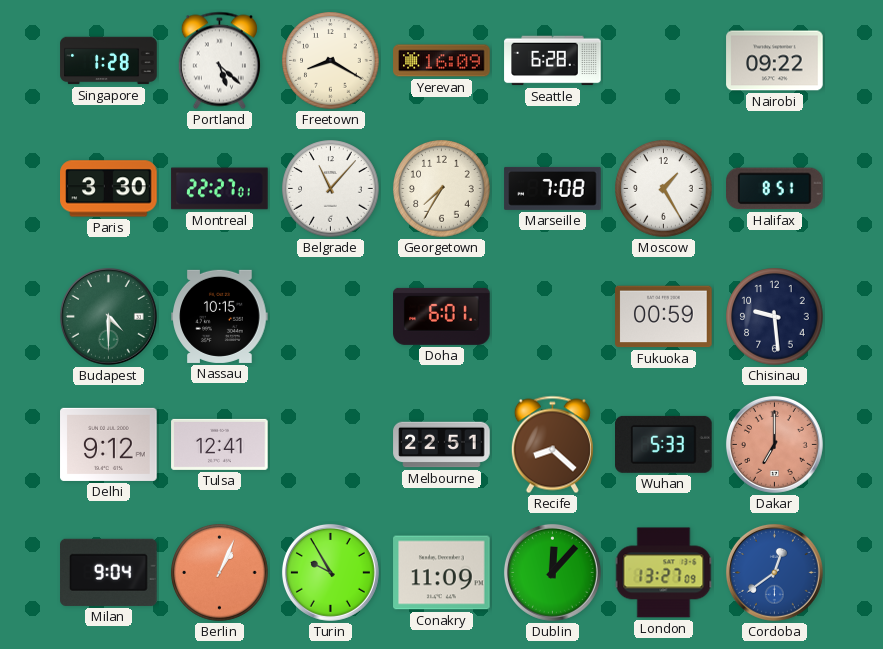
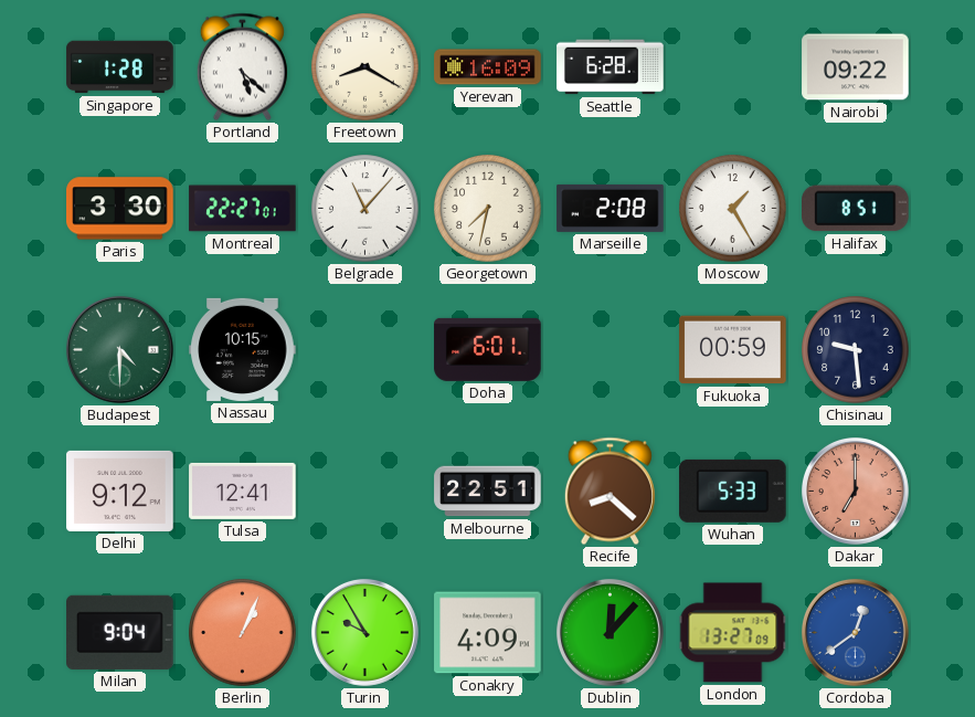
Georgetown: 7:35 -> 7:32 (488, 209)
Marseille: 7:08 -> 2:08 (611, 208)
Conakry: 11:09 -> 4:09 (488, 633)
